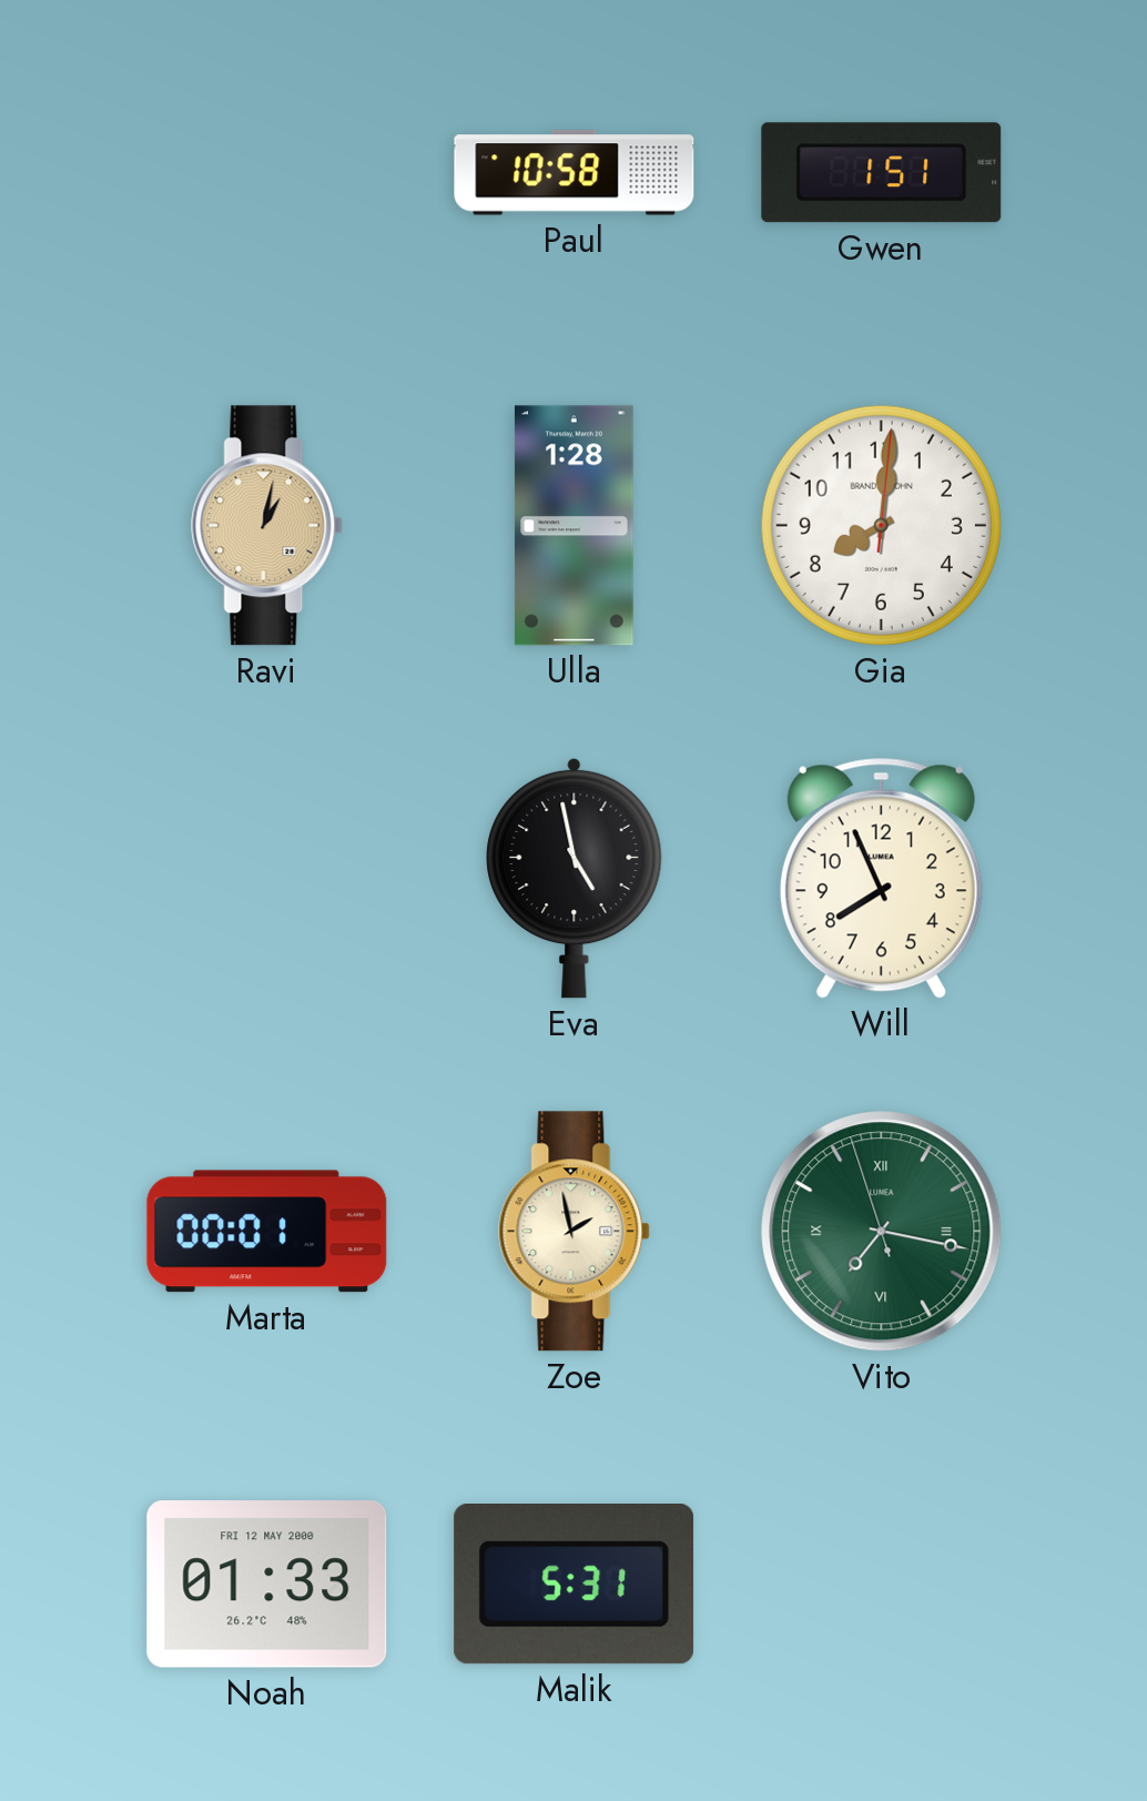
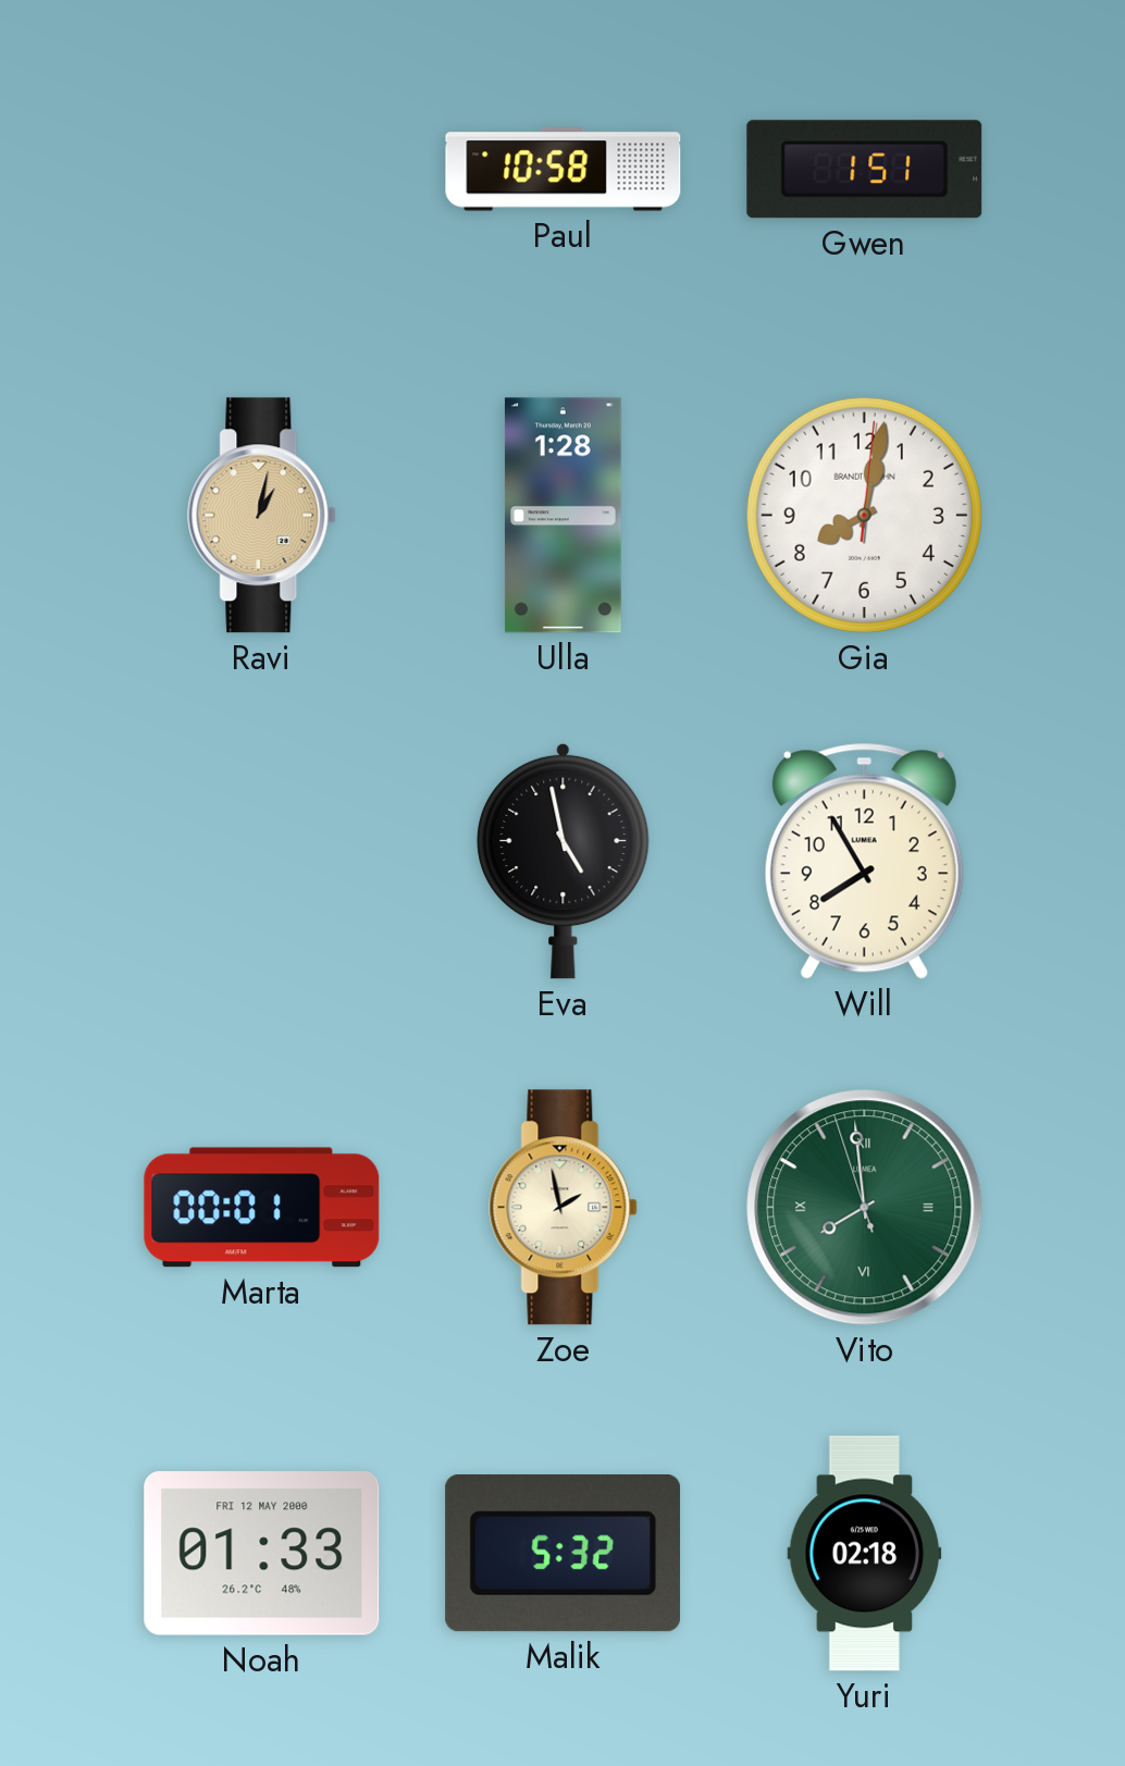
Gia: 8:01 -> 8:02 (864, 515)
Will: 7:56 -> 7:55 (864, 861)
Vito: 7:16 -> 7:58 (865, 1208)
Malik: 5:31 -> 5:32 (564, 1554)
Yuri: none -> 02:18 (865, 1554)
